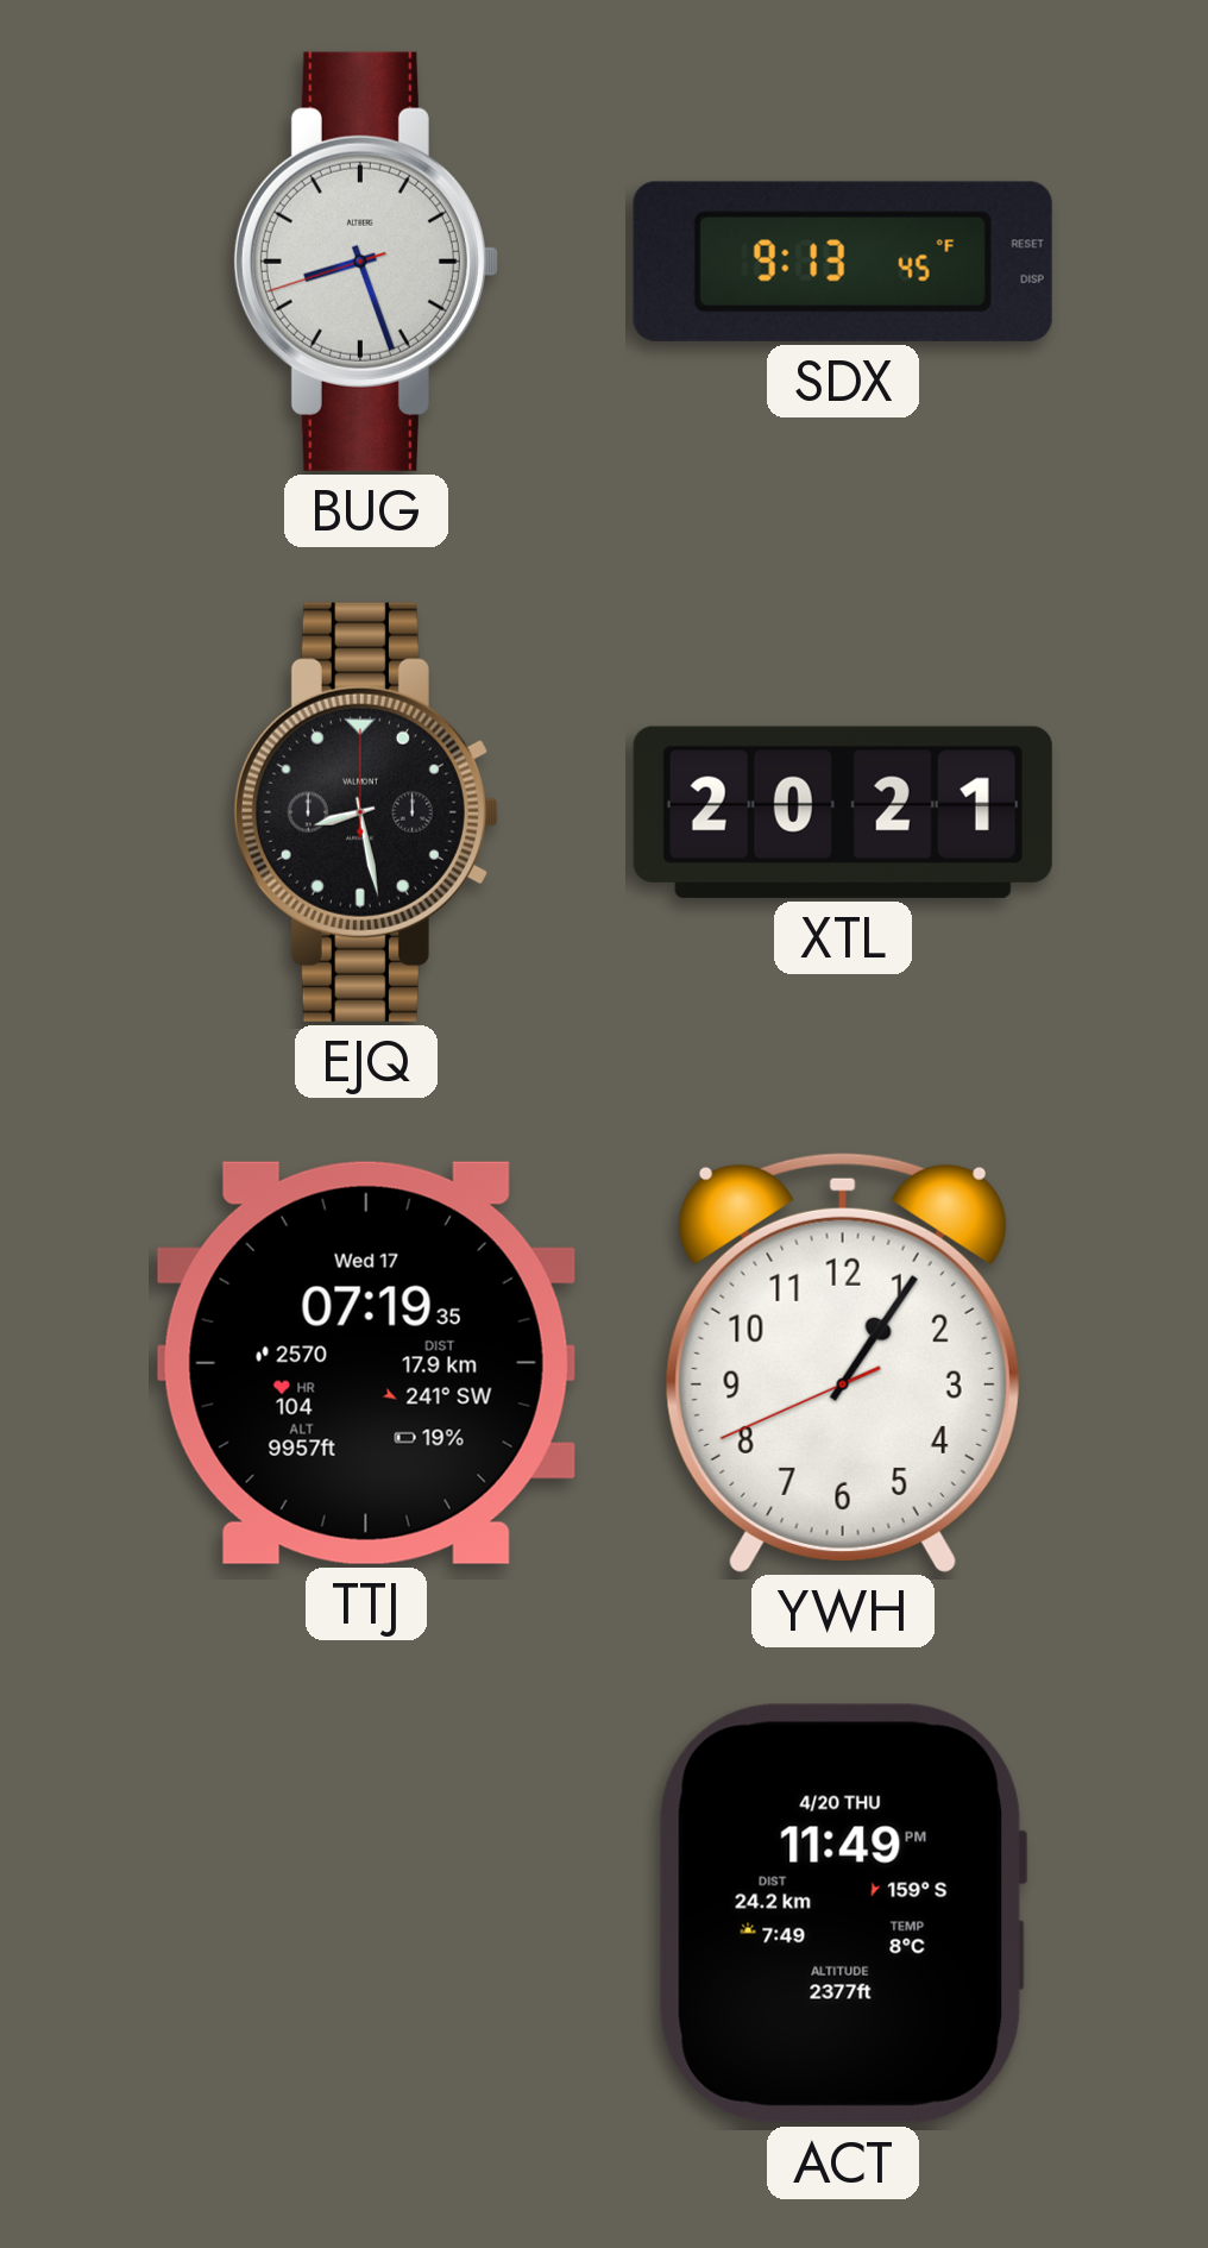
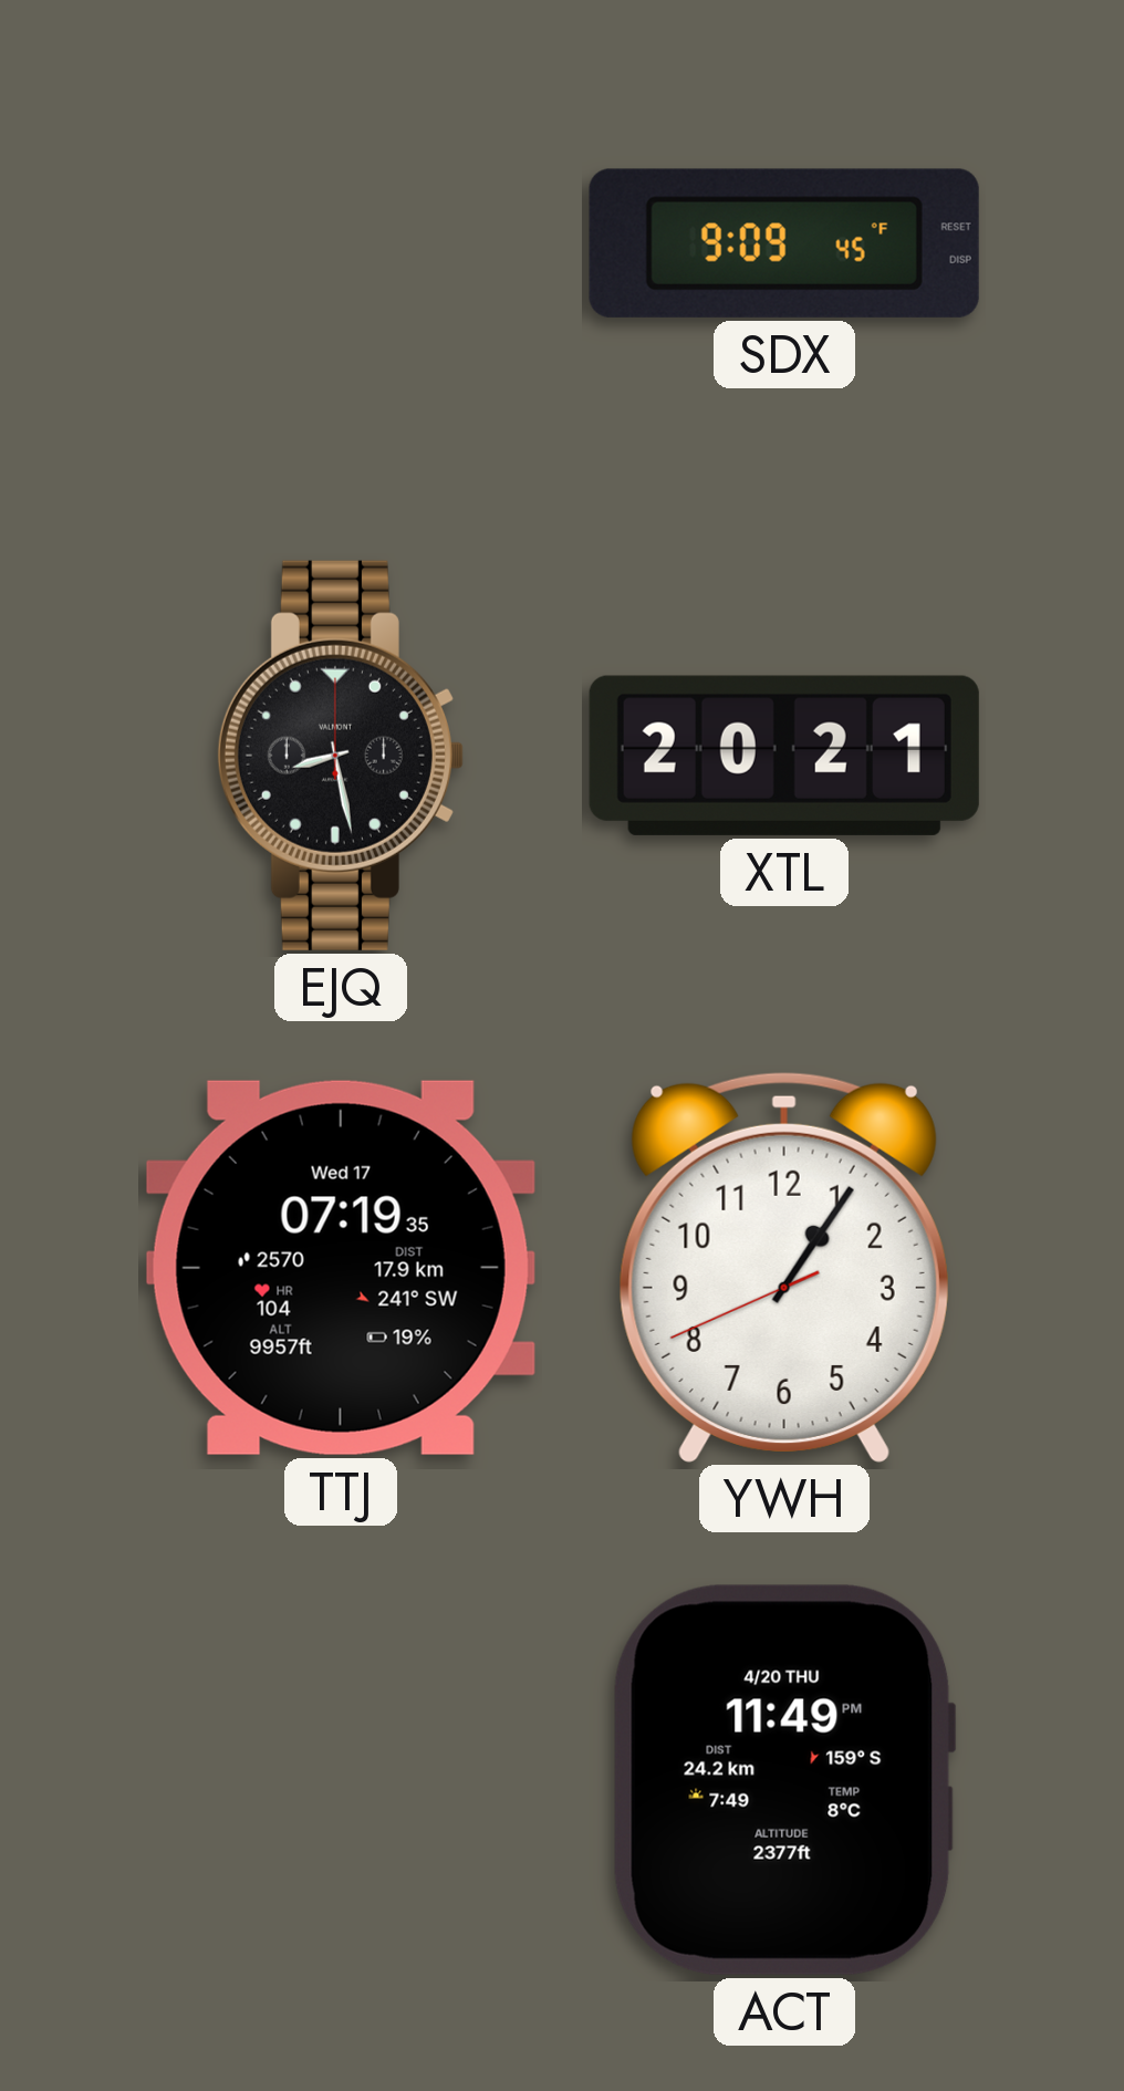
BUG: 8:26 -> none (366, 262)
SDX: 9:13 -> 9:09 (784, 243)
